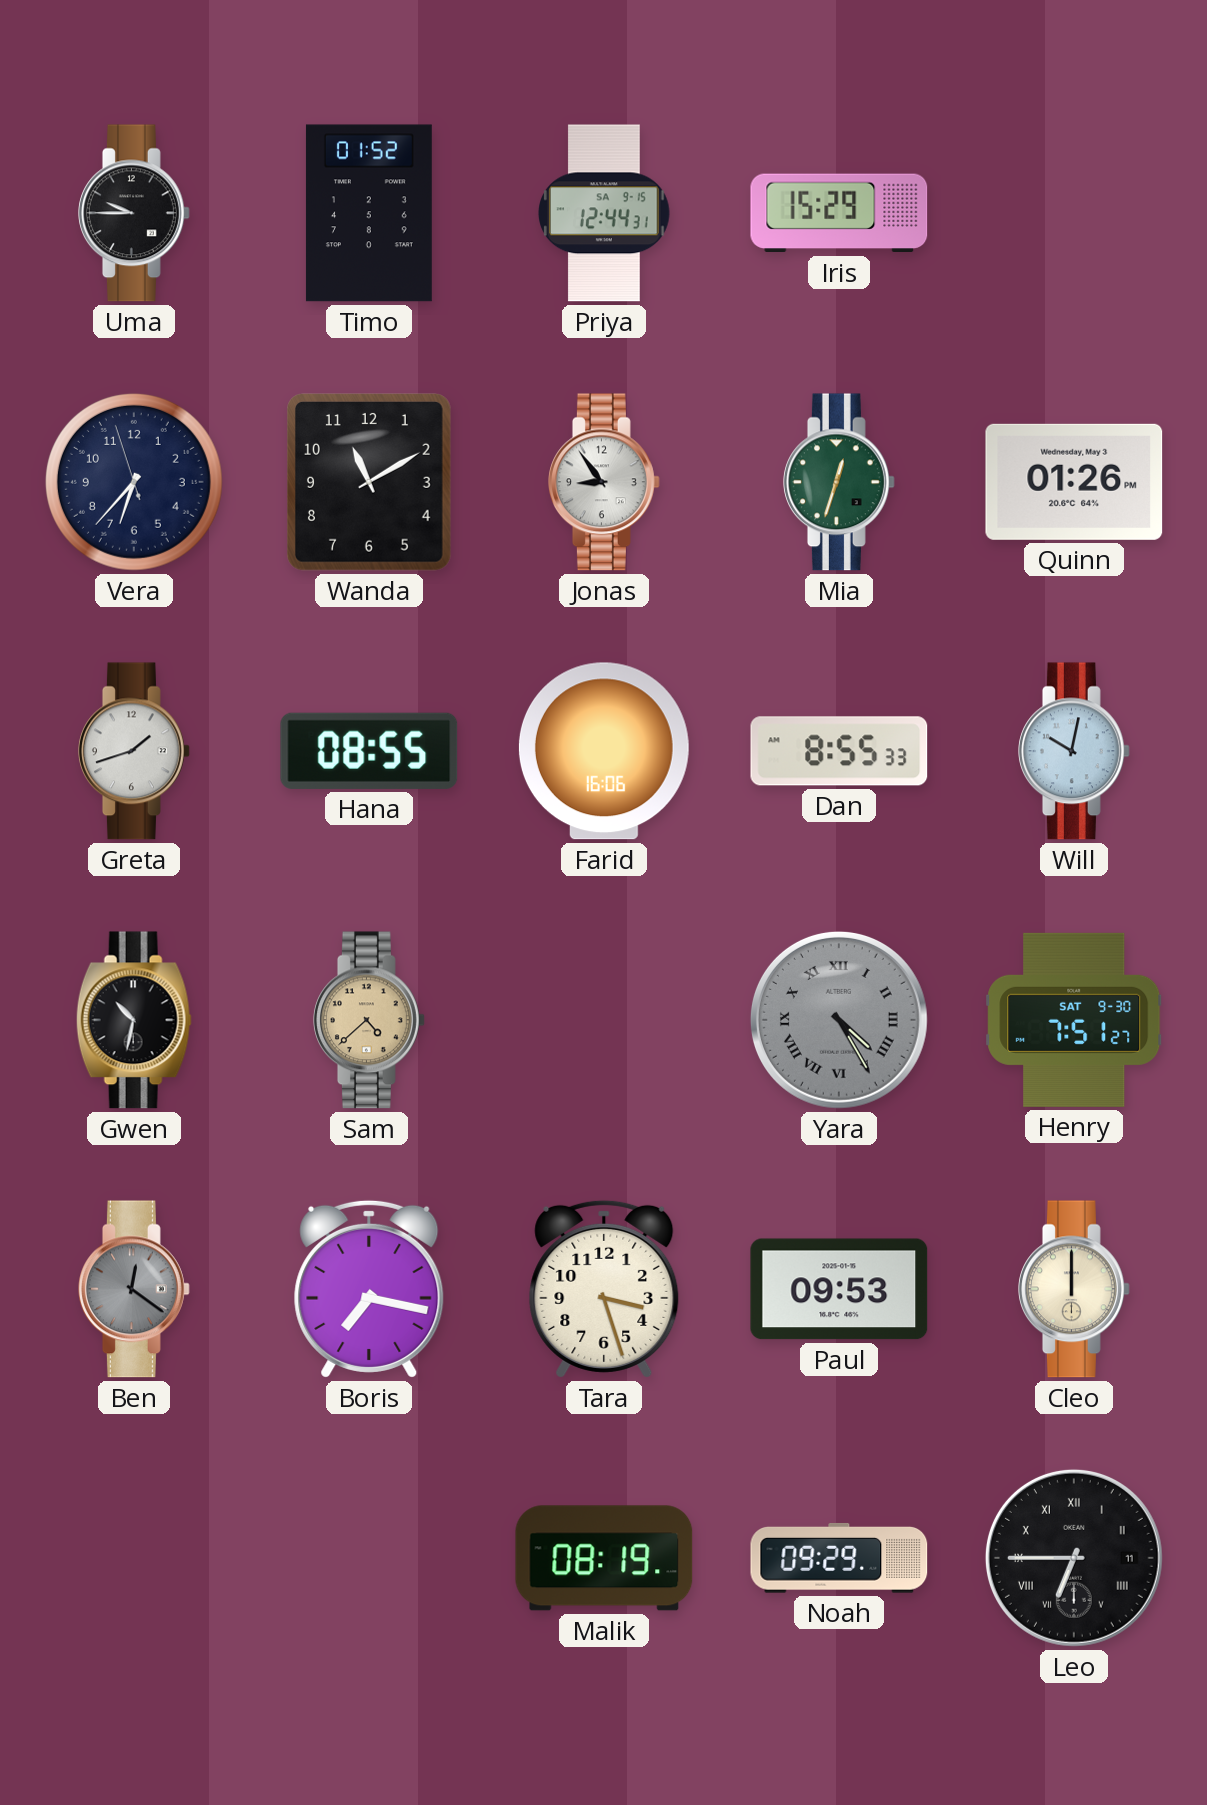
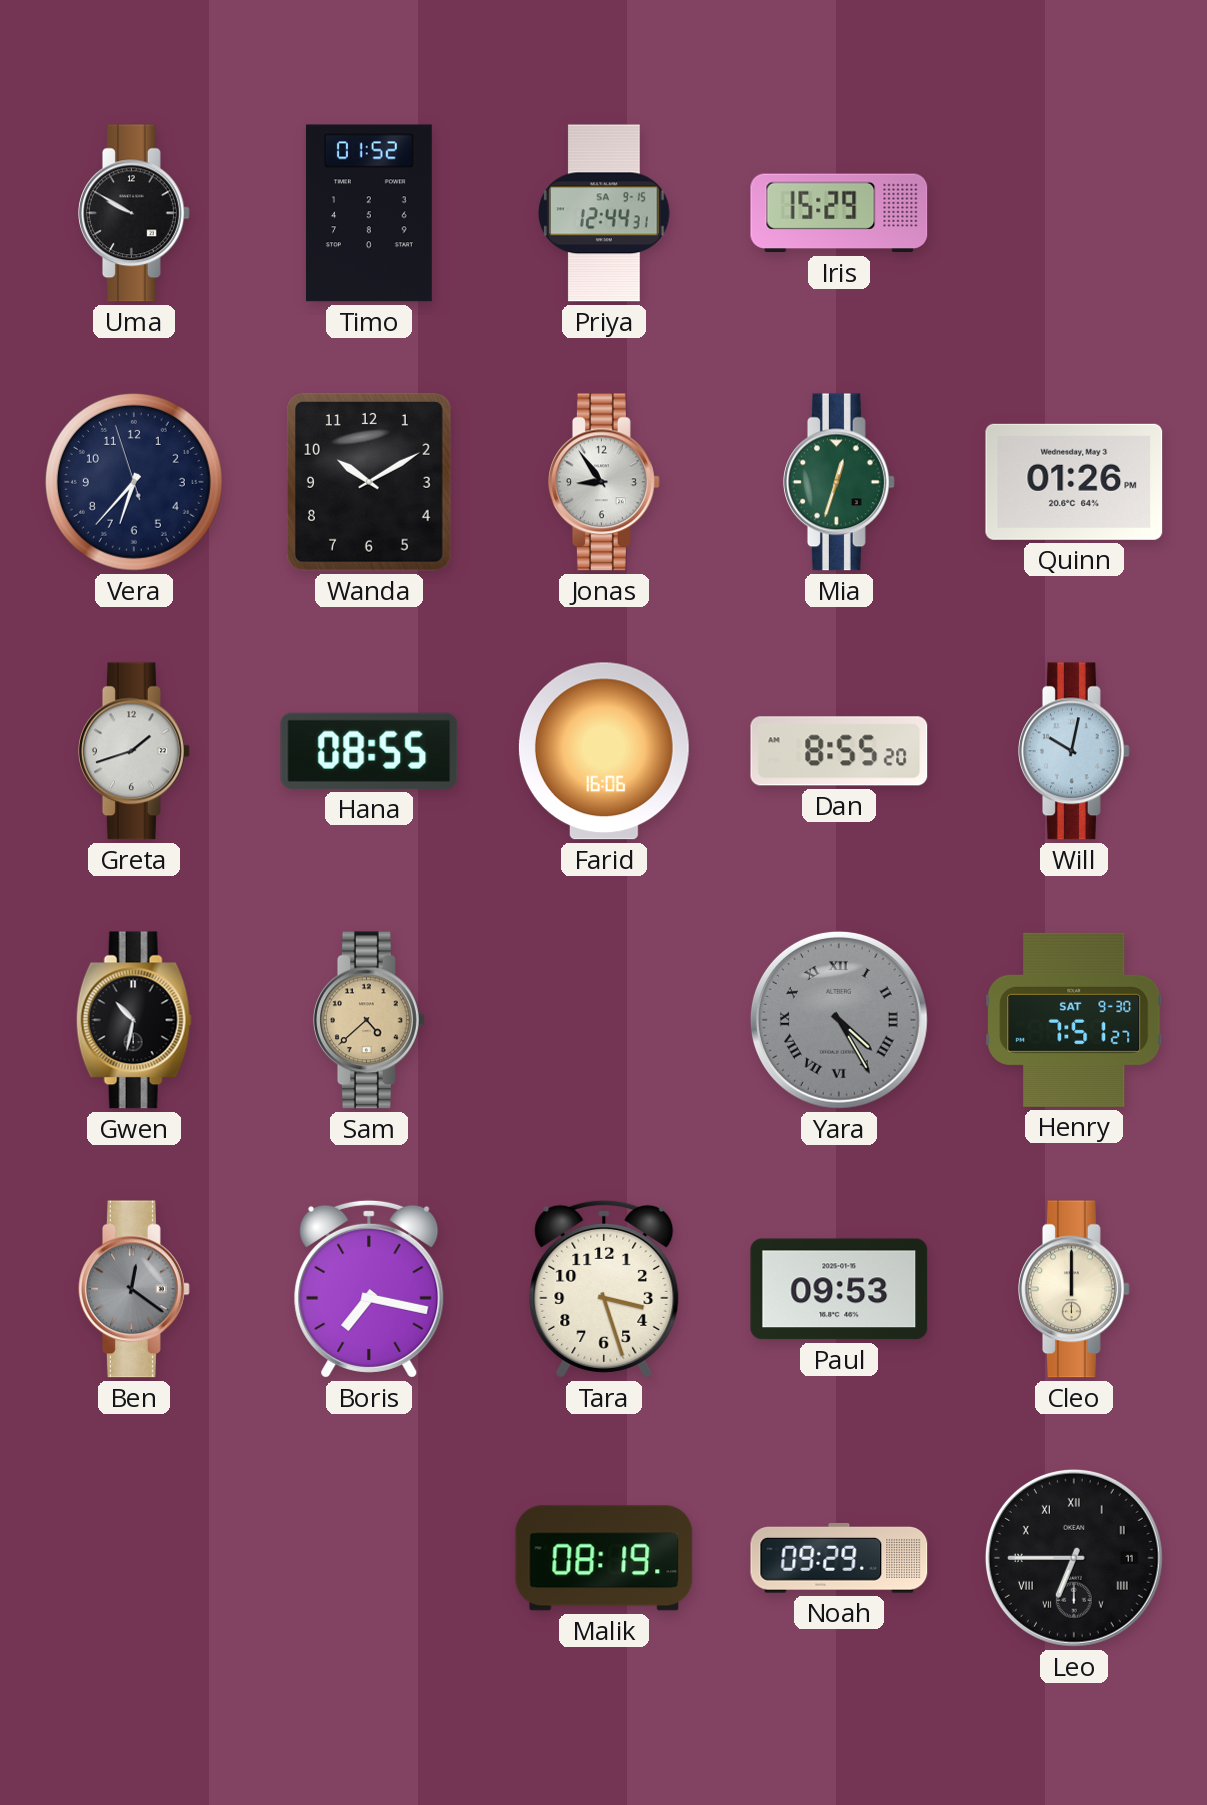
Uma: 9:45 -> 9:50 (135, 213)
Wanda: 11:10 -> 10:10 (369, 483)
Dan: 8:55:33 -> 8:55:20 (839, 751)
